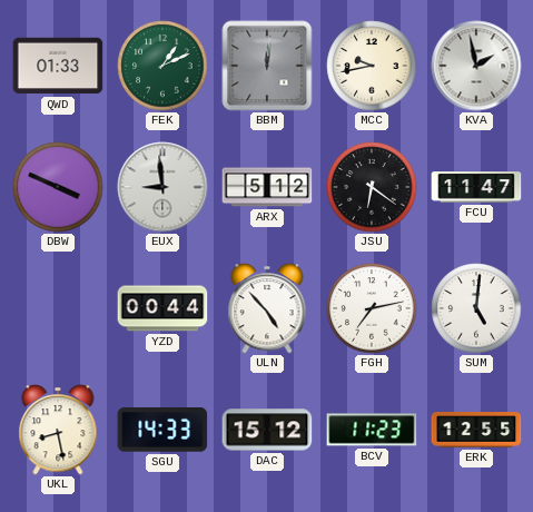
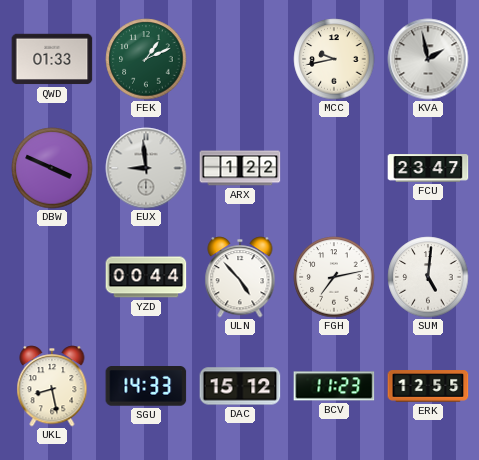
BBM: 12:01 -> none (267, 66)
ARX: 5:12 -> 1:22 (240, 168)
JSU: 6:21 -> none (372, 187)
FCU: 11:47 -> 23:47 (428, 168)
